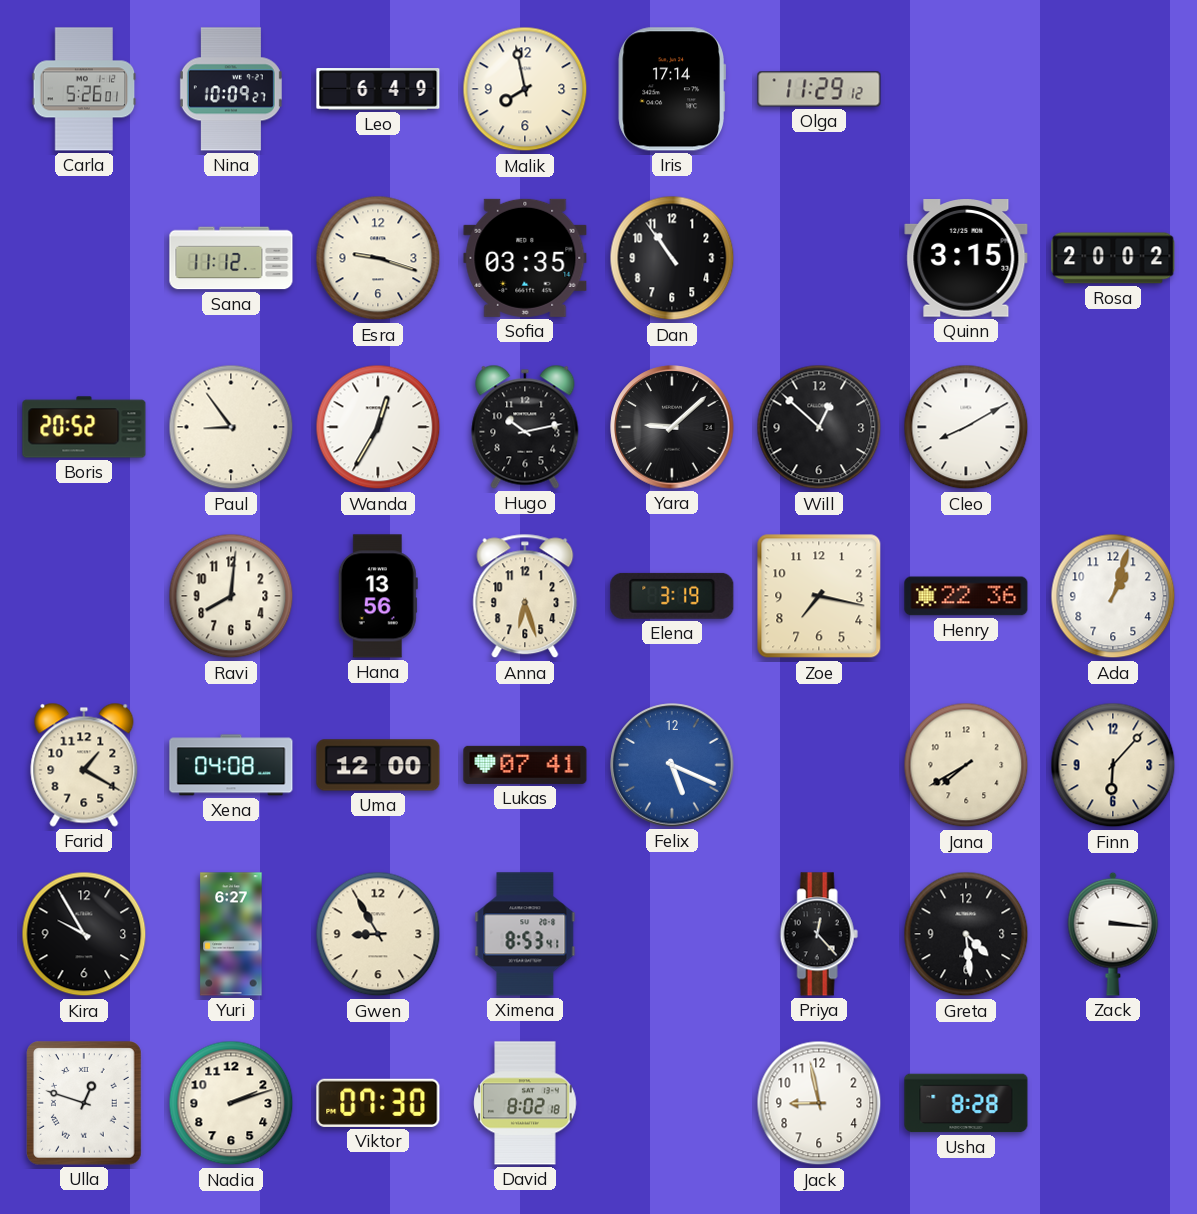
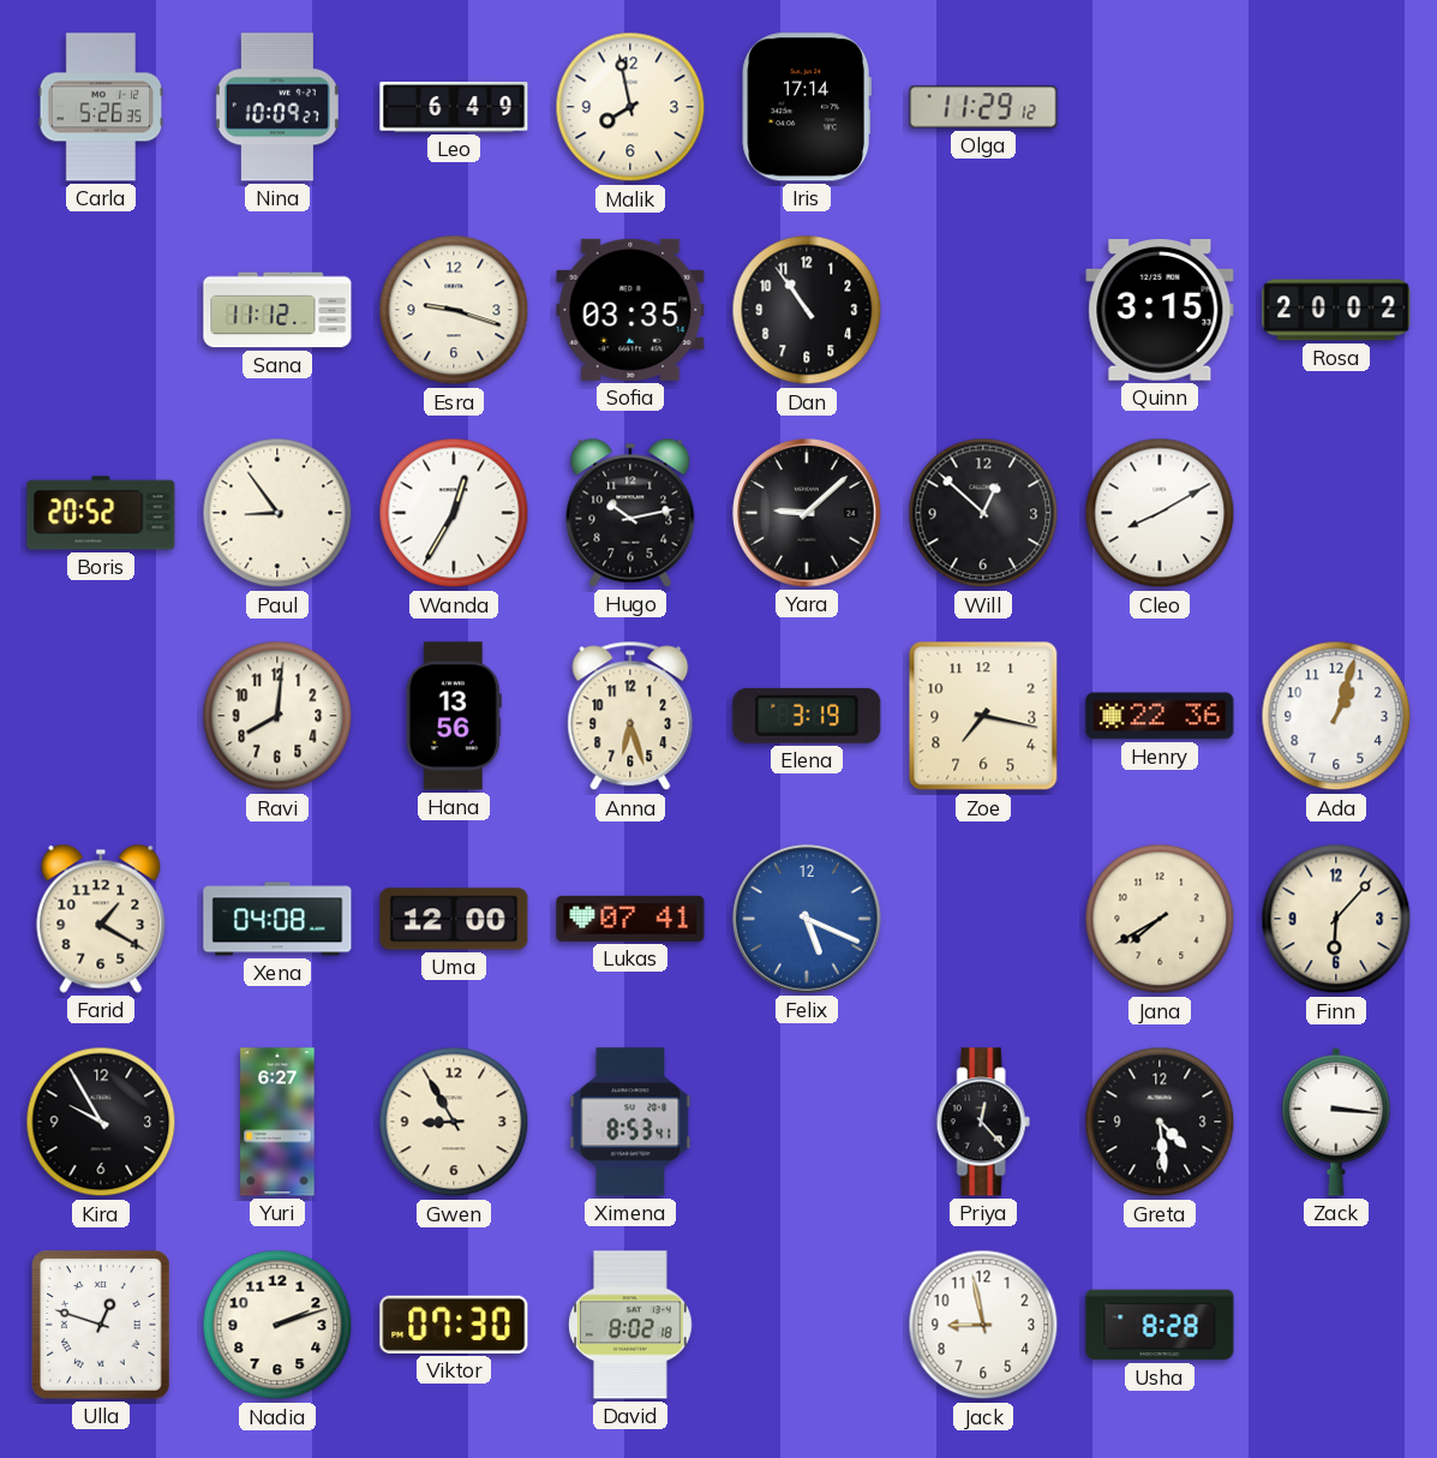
Carla: 5:26:01 -> 5:26:35 (101, 107)
